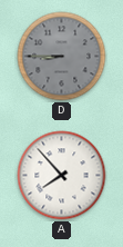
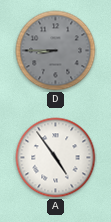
A: 7:53 -> 4:54 (56, 158)
